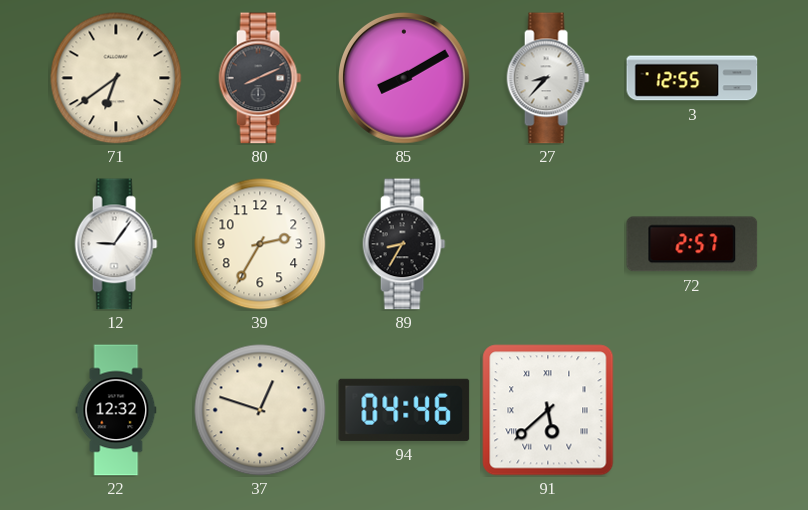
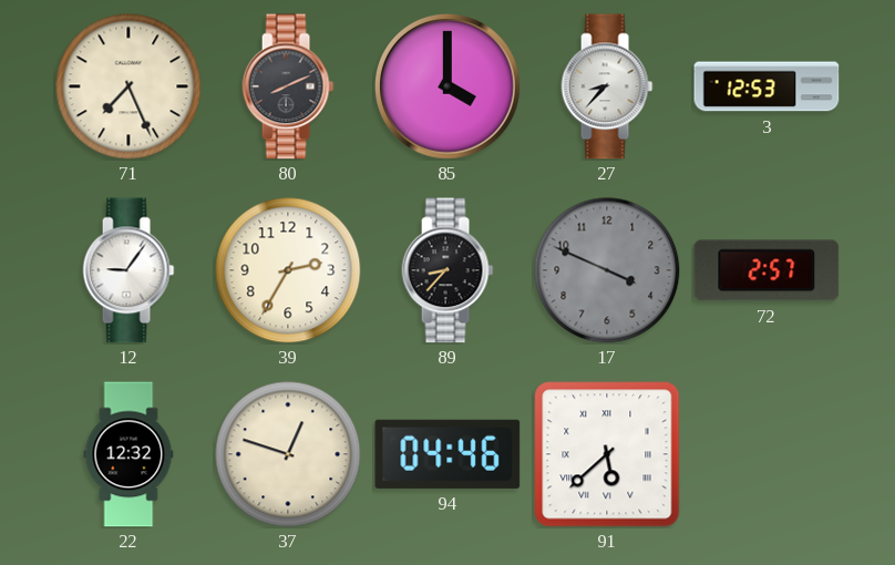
71: 6:39 -> 7:26 (128, 86)
85: 8:10 -> 4:00 (449, 88)
3: 12:55 -> 12:53 (767, 86)
89: 8:35 -> 8:37 (447, 270)
17: none -> 3:49 (607, 270)
